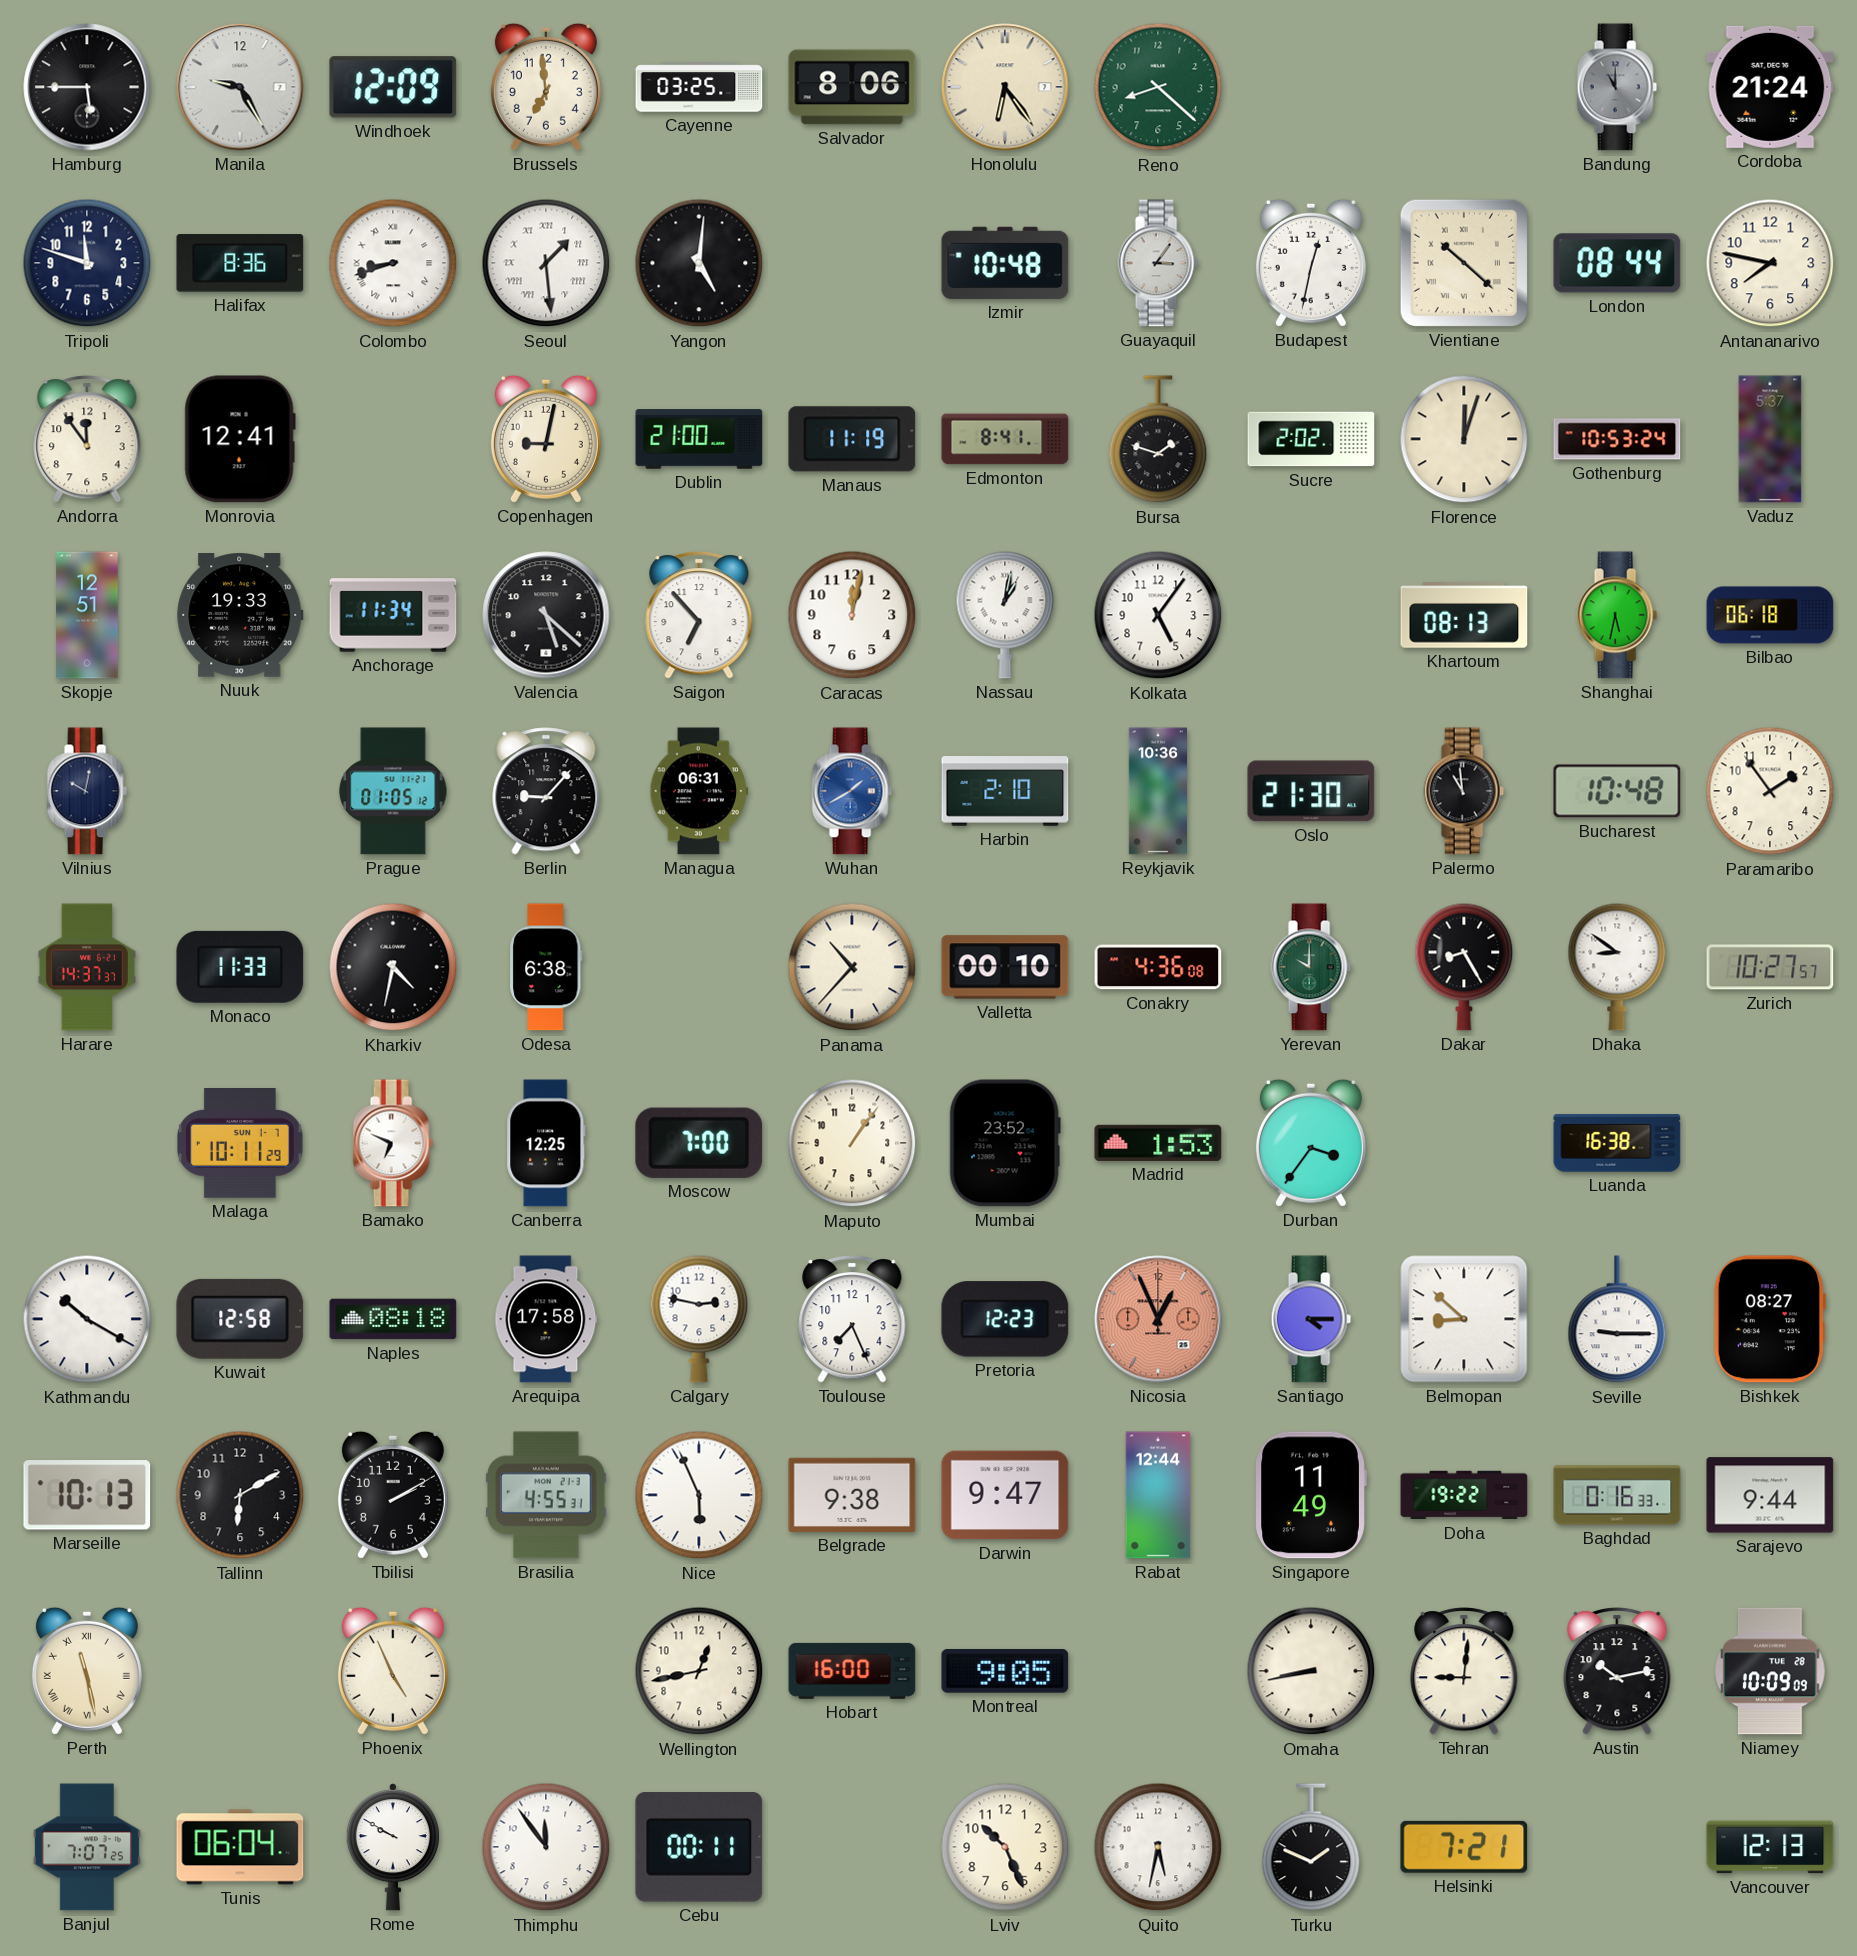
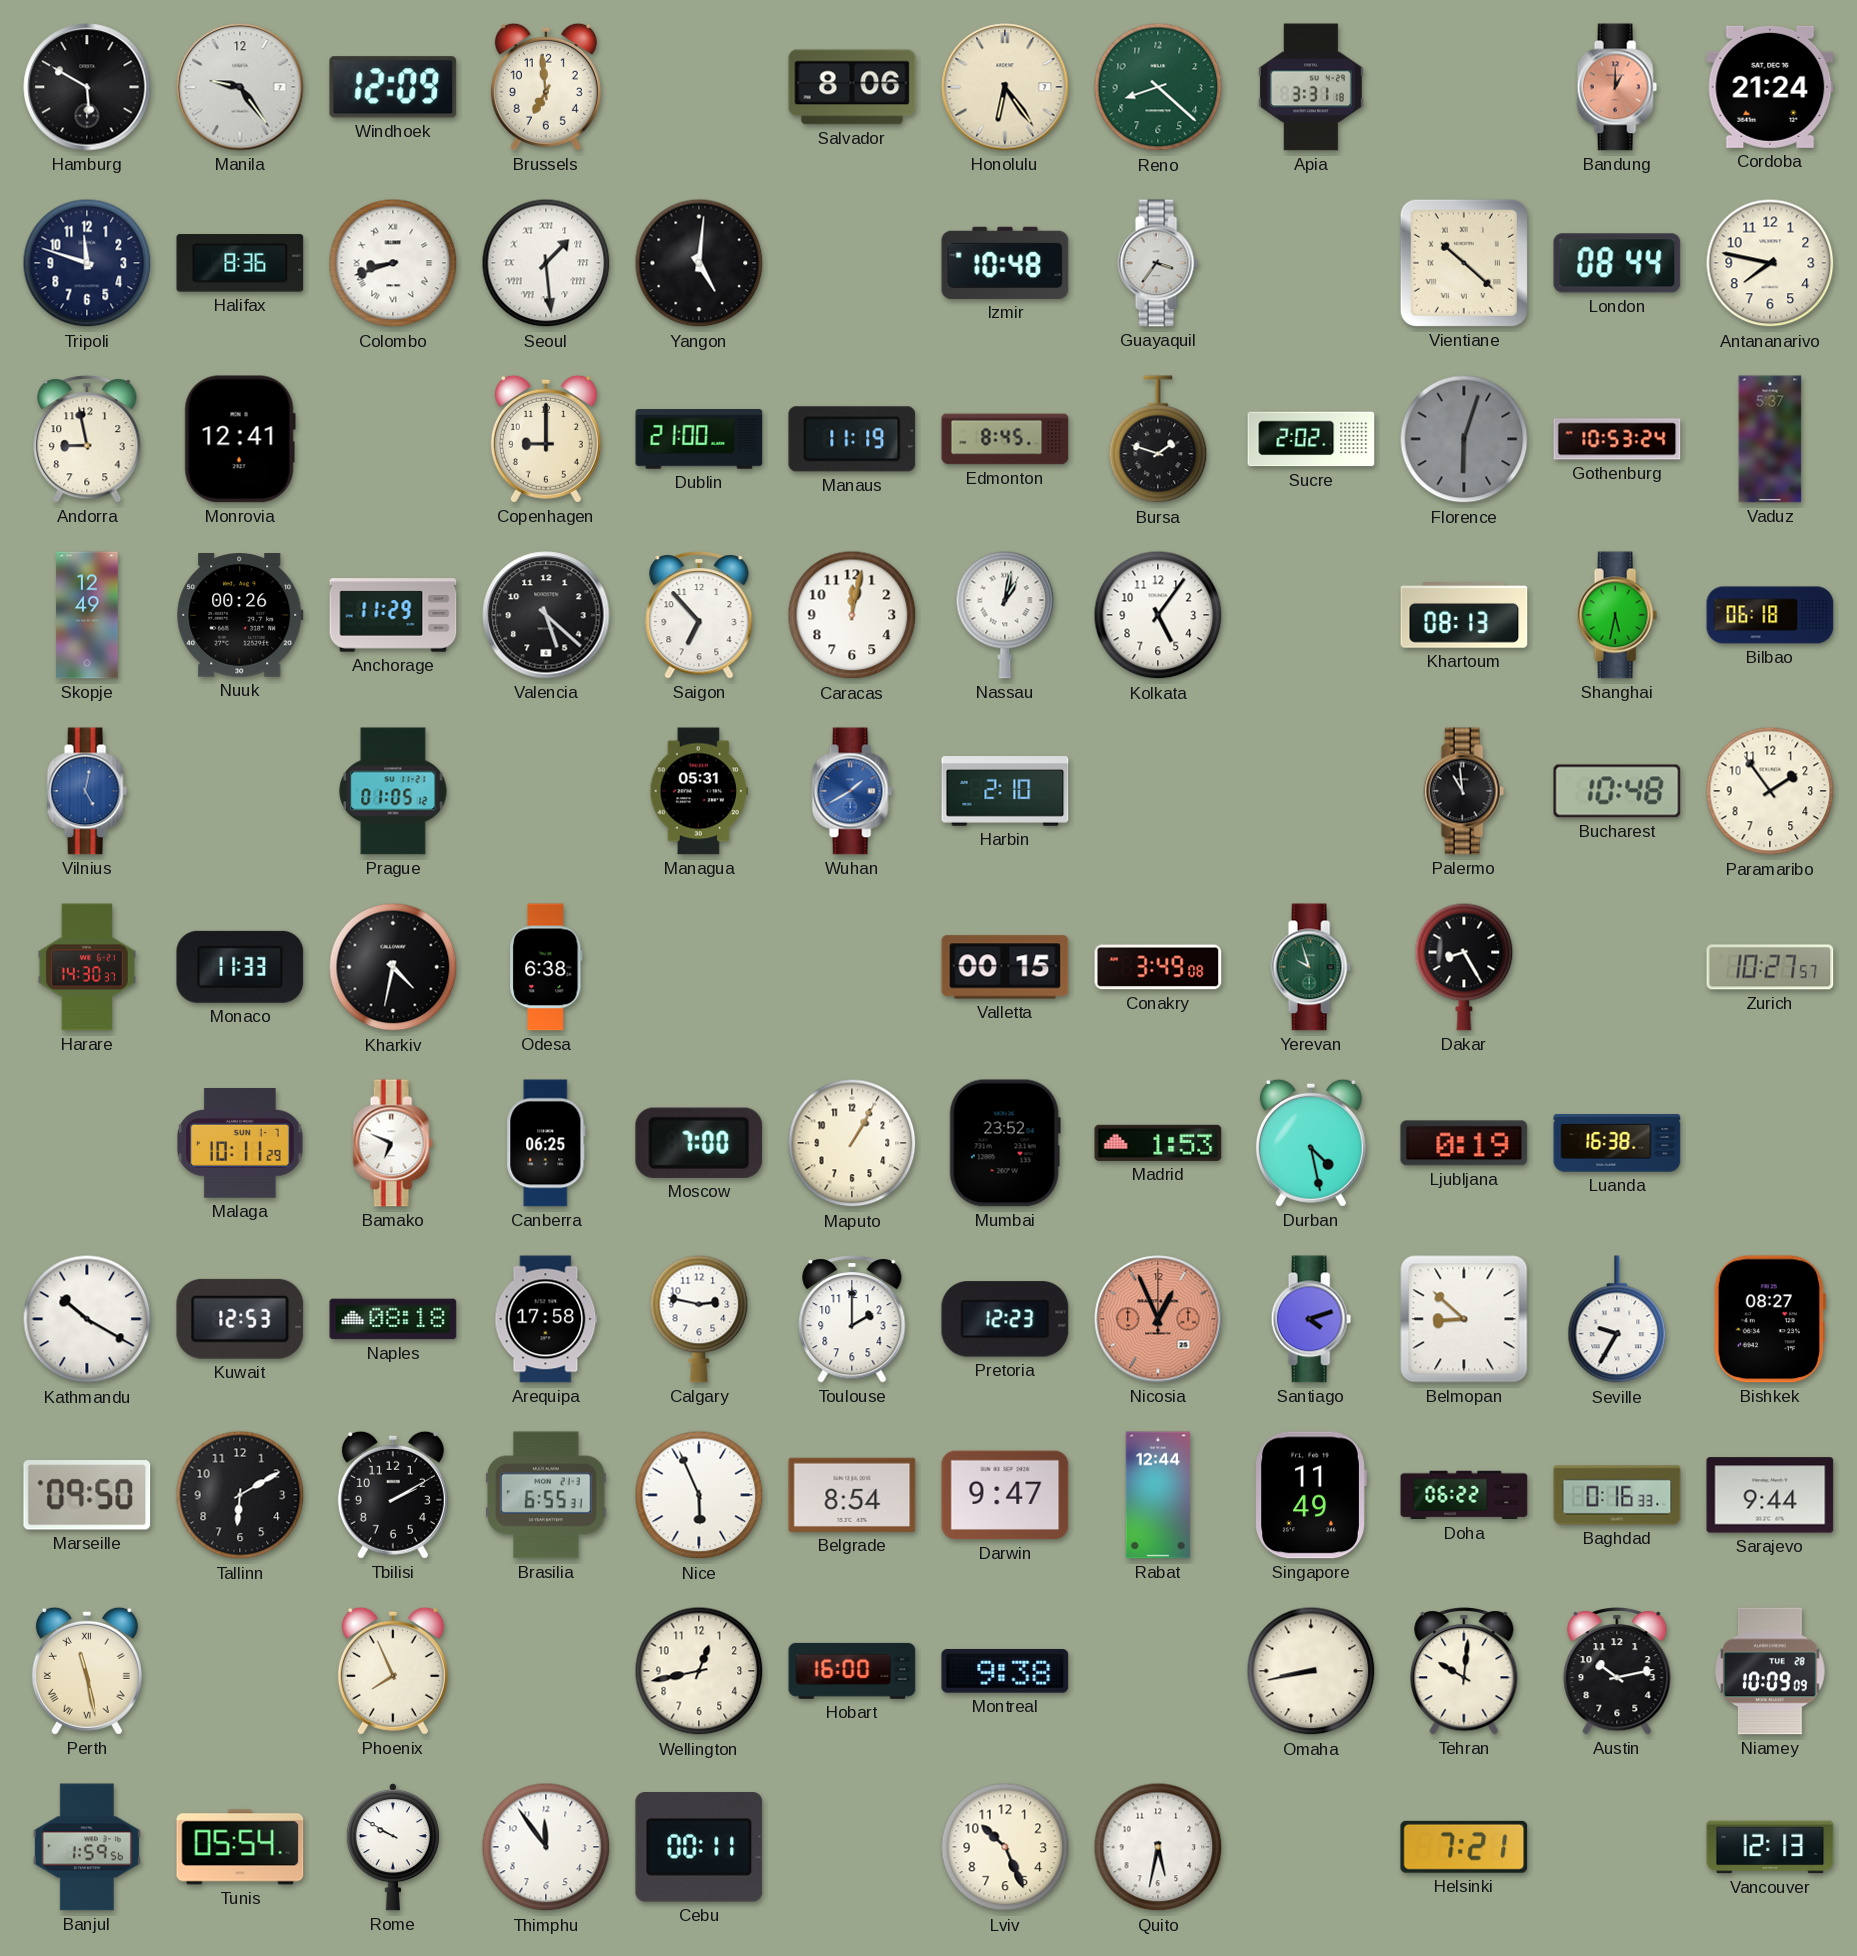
Hamburg: 5:45 -> 5:50 (87, 87)
Manila: 9:25 -> 9:24 (240, 87)
Cayenne: 03:25 -> none (699, 87)
Apia: none -> 3:31 (1311, 87)
Bandung: 11:00 -> 1:00 (1617, 87)
Bandung dial: grey -> salmon (1617, 87)
Guayaquil: 3:06 -> 3:36 (1158, 263)
Budapest: 12:32 -> none (1311, 263)
Andorra: 11:54 -> 8:58 (87, 439)
Copenhagen: 9:02 -> 9:00 (546, 439)
Edmonton: 8:41 -> 8:45 (1005, 439)
Florence: 12:03 -> 6:03 (1464, 439)
Florence dial: cream -> grey (1464, 439)
Skopje: 12:51 -> 12:49 (87, 615)
Nuuk: 19:33 -> 00:26 (240, 615)
Anchorage: 11:34 -> 11:29 (393, 615)
Vilnius: 10:02 -> 5:02 (87, 791)
Vilnius dial: navy -> blue (87, 791)
Berlin: 9:07 -> none (546, 791)
Managua: 06:31 -> 05:31 (699, 791)
Reykjavik: 10:36 -> none (1157, 791)
Oslo: 21:30 -> none (1311, 791)
Harare: 14:37 -> 14:30 (87, 967)
Panama: 10:37 -> none (852, 967)
Valletta: 00:10 -> 00:15 (1005, 967)
Conakry: 4:36 -> 3:49 (1158, 967)
Yerevan: 10:00 -> 9:57 (1311, 967)
Dhaka: 8:51 -> none (1617, 967)
Canberra: 12:25 -> 06:25 (546, 1143)
Maputo: 1:06 -> 1:05 (852, 1143)
Durban: 3:36 -> 4:28 (1311, 1143)
Ljubljana: none -> 0:19 (1464, 1143)
Kuwait: 12:58 -> 12:53 (240, 1319)
Toulouse: 7:26 -> 2:00 (852, 1319)
Santiago: 4:15 -> 4:12 (1311, 1319)
Seville: 9:15 -> 9:35 (1617, 1320)
Marseille: 10:13 -> 09:50 (87, 1495)
Brasilia: 4:55 -> 6:55 (546, 1495)
Belgrade: 9:38 -> 8:54 (852, 1495)
Doha: 19:22 -> 06:22 (1464, 1495)
Phoenix: 4:56 -> 7:56 (393, 1671)
Montreal: 9:05 -> 9:38 (1005, 1671)
Tehran: 9:01 -> 10:01 (1464, 1671)
Banjul: 7:07 -> 1:59 (87, 1847)
Tunis: 06:04 -> 05:54 (240, 1847)
Turku: 1:49 -> none (1311, 1848)
